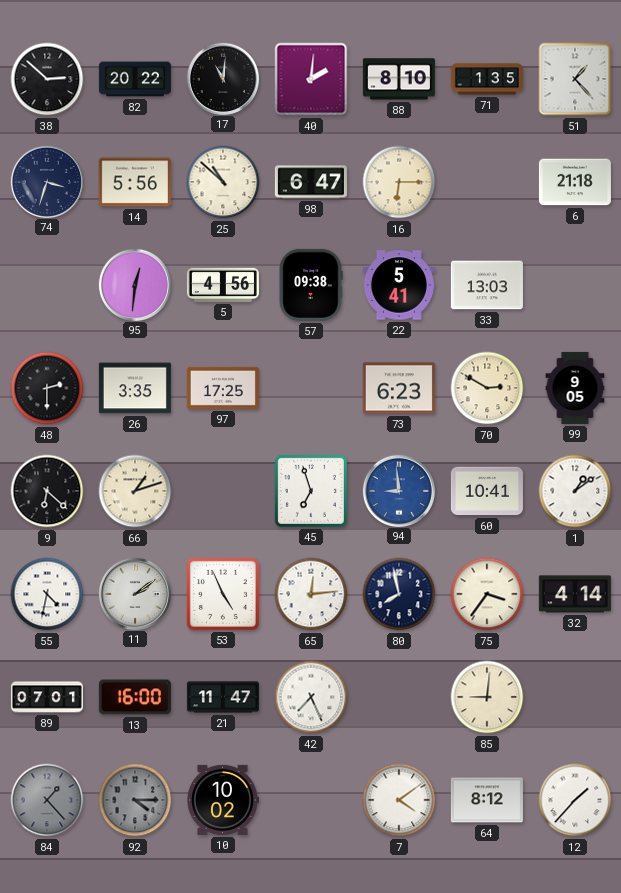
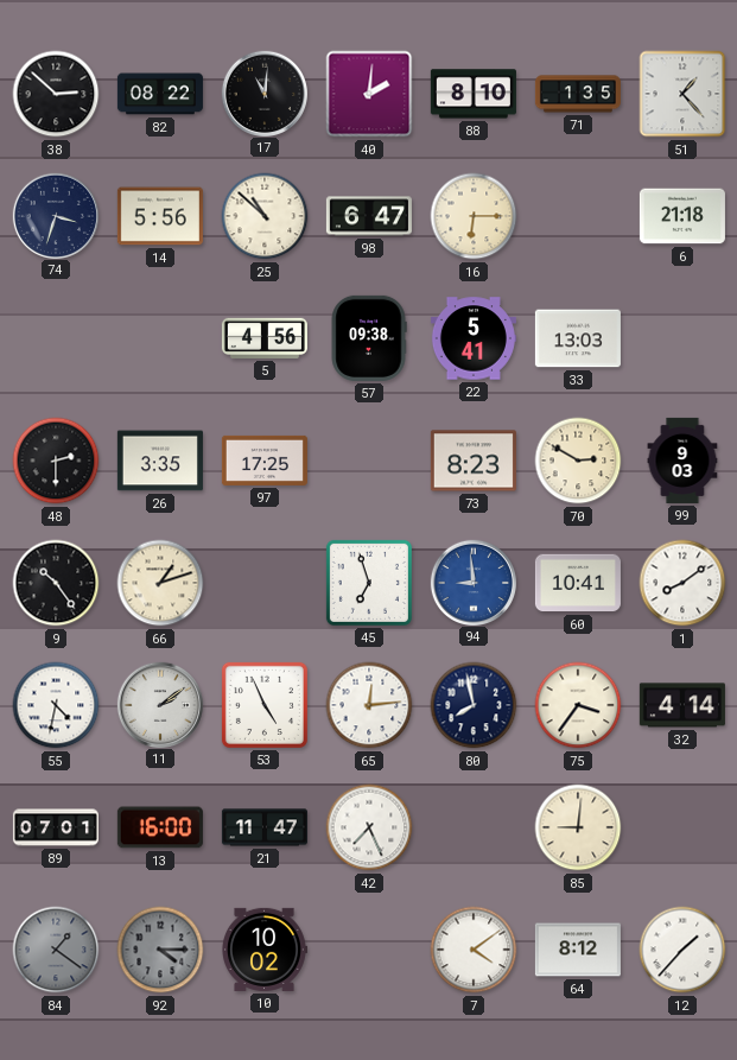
82: 20:22 -> 08:22 (160, 94)
95: 12:31 -> none (134, 284)
73: 6:23 -> 8:23 (474, 461)
99: 9:05 -> 9:03 (682, 461)
9: 6:22 -> 10:24 (56, 583)
1: 1:09 -> 8:09 (682, 583)
84: 1:23 -> 1:21 (56, 950)
